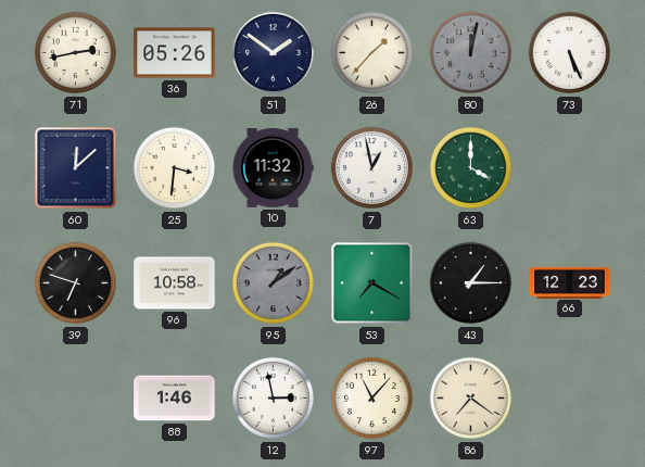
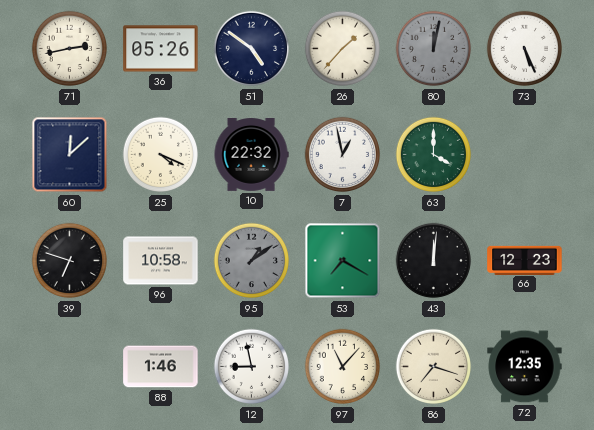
51: 1:51 -> 4:51 (252, 49)
25: 3:31 -> 4:19 (161, 155)
10: 11:32 -> 22:32 (251, 155)
43: 1:15 -> 12:01 (434, 261)
12: 2:58 -> 8:58 (252, 367)
86: 7:21 -> 7:18 (434, 367)
72: none -> 12:35 (525, 367)
